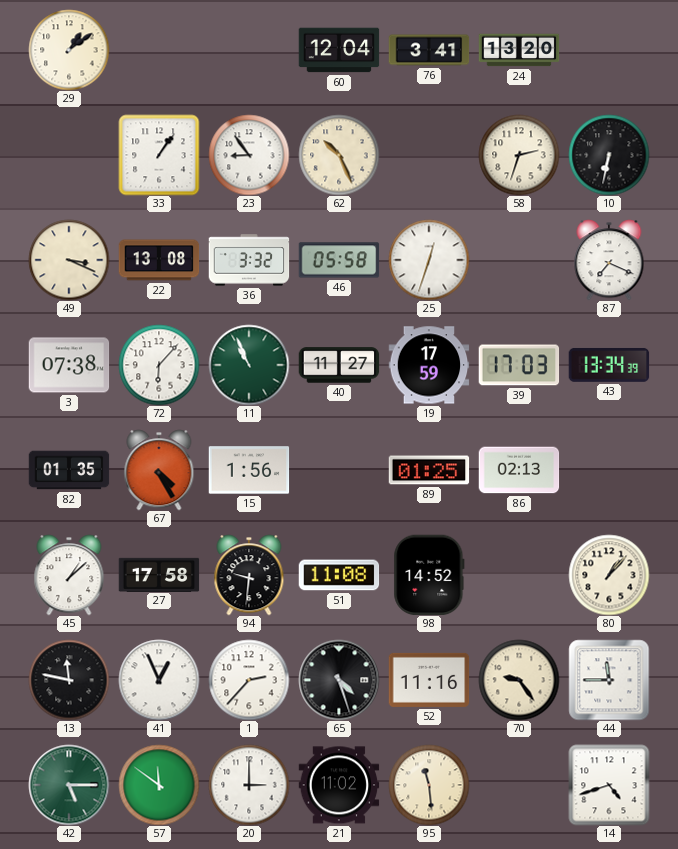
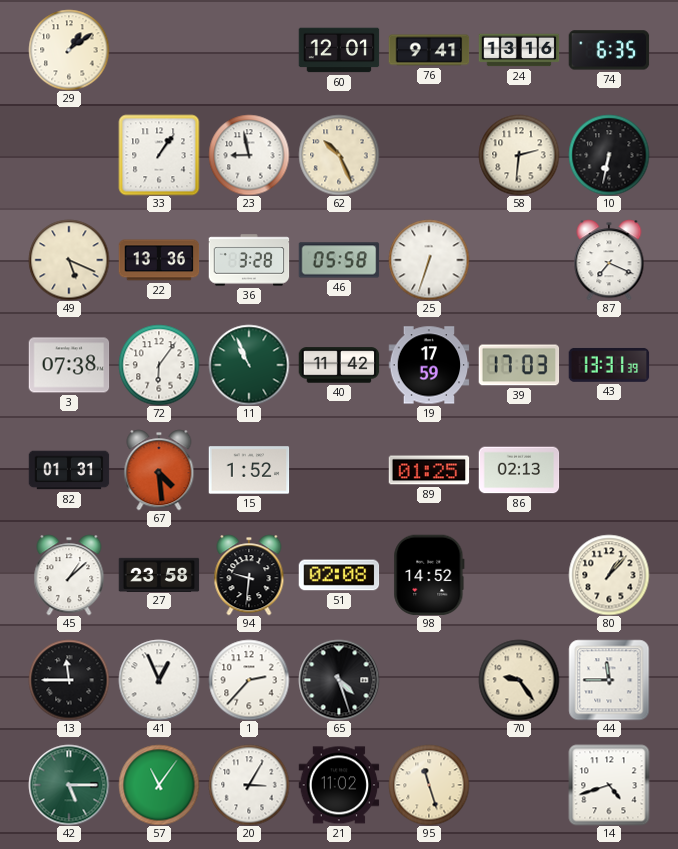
60: 12:04 -> 12:01 (339, 50)
76: 3:41 -> 9:41 (429, 50)
24: 13:20 -> 13:16 (519, 50)
74: none -> 6:35 (609, 50)
23: 8:54 -> 8:58 (249, 155)
58: 2:33 -> 2:31 (519, 155)
49: 3:19 -> 5:19 (69, 260)
22: 13:08 -> 13:36 (159, 260)
36: 3:32 -> 3:28 (249, 260)
25: 12:33 -> 6:33 (429, 260)
72: 6:07 -> 6:06 (159, 365)
40: 11:27 -> 11:42 (339, 365)
43: 13:34 -> 13:31 (609, 365)
82: 01:35 -> 01:31 (69, 470)
67: 4:25 -> 4:29 (159, 470)
15: 1:56 -> 1:52 (249, 470)
27: 17:58 -> 23:58 (159, 574)
51: 11:08 -> 02:08 (339, 575)
13: 11:47 -> 11:45 (69, 680)
52: 11:16 -> none (429, 680)
57: 11:51 -> 11:06 (159, 785)
20: 3:00 -> 3:05 (249, 785)
95: 11:29 -> 11:27 (429, 785)
